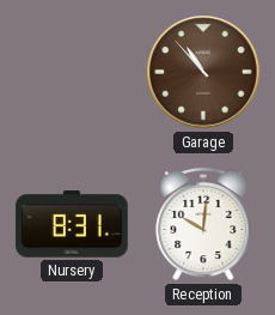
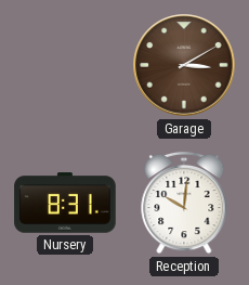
Garage: 10:53 -> 3:10 (184, 65)
